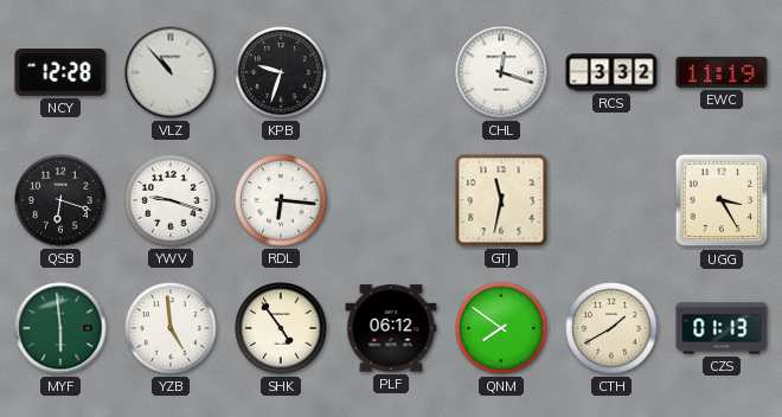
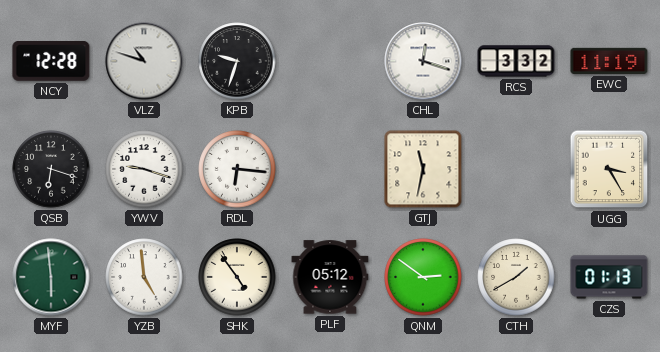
VLZ: 10:53 -> 10:48 (144, 61)
PLF: 06:12 -> 05:12 (330, 277)
QNM: 7:51 -> 2:51 (423, 277)
